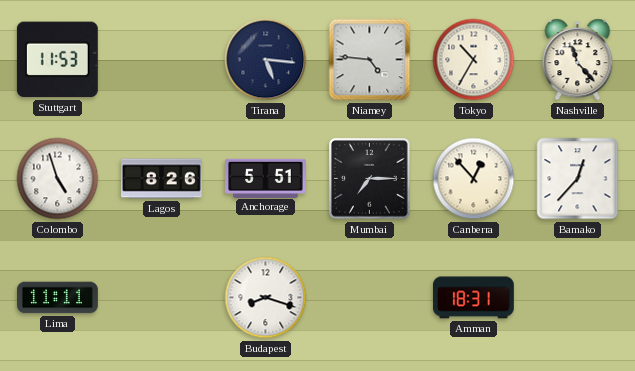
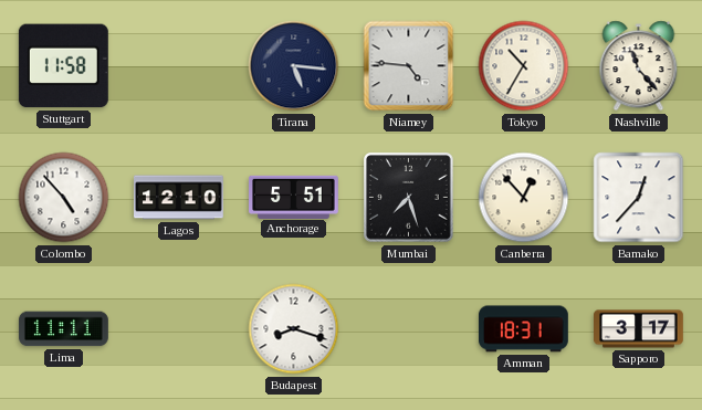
Stuttgart: 11:53 -> 11:58 (63, 66)
Colombo: 4:57 -> 4:53 (64, 198)
Lagos: 8:26 -> 12:10 (179, 198)
Mumbai: 7:15 -> 7:27 (409, 198)
Sapporo: none -> 3:17 (639, 329)
